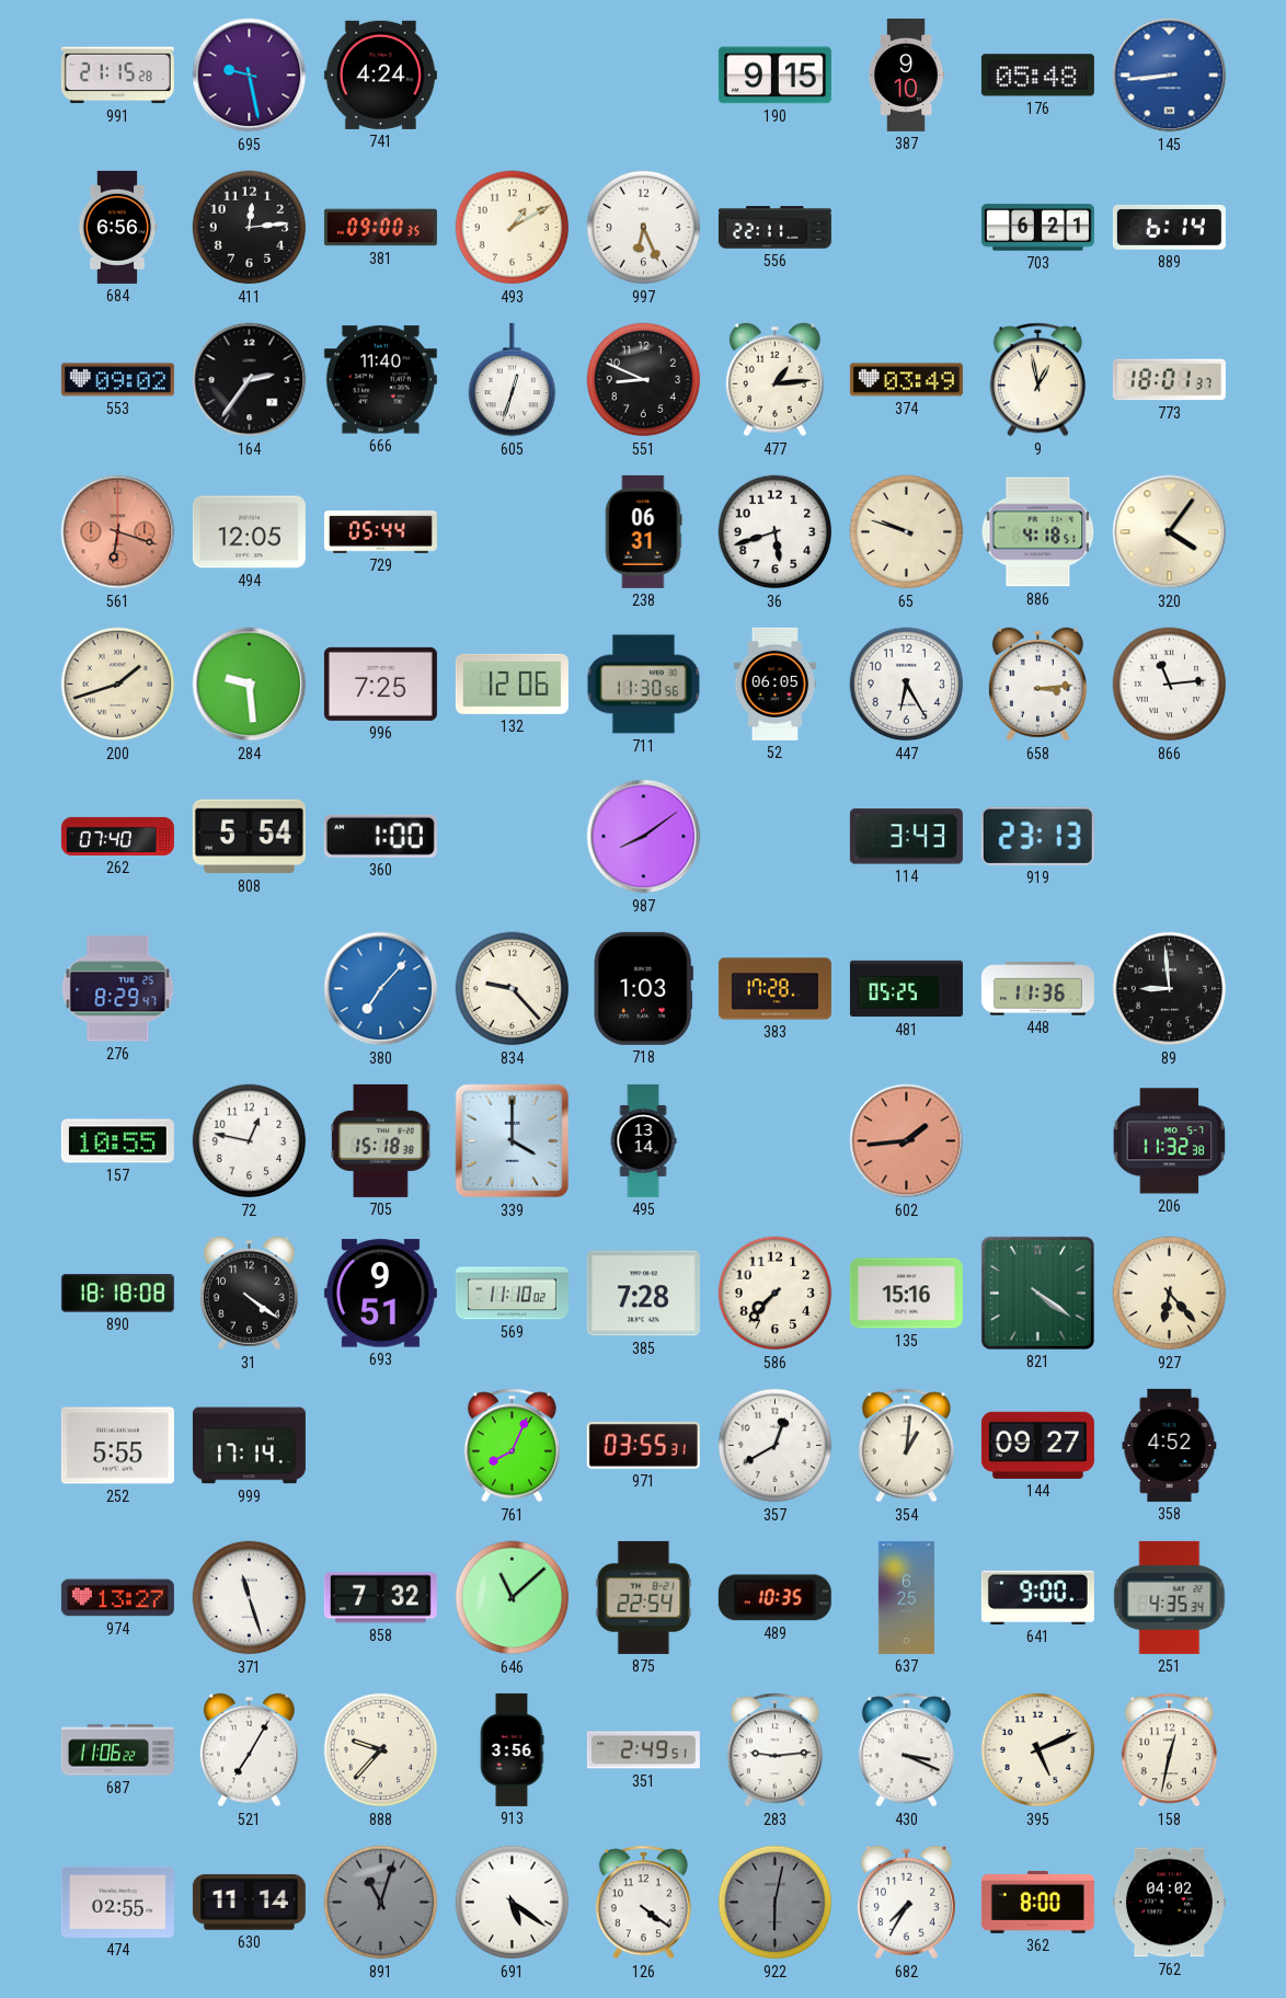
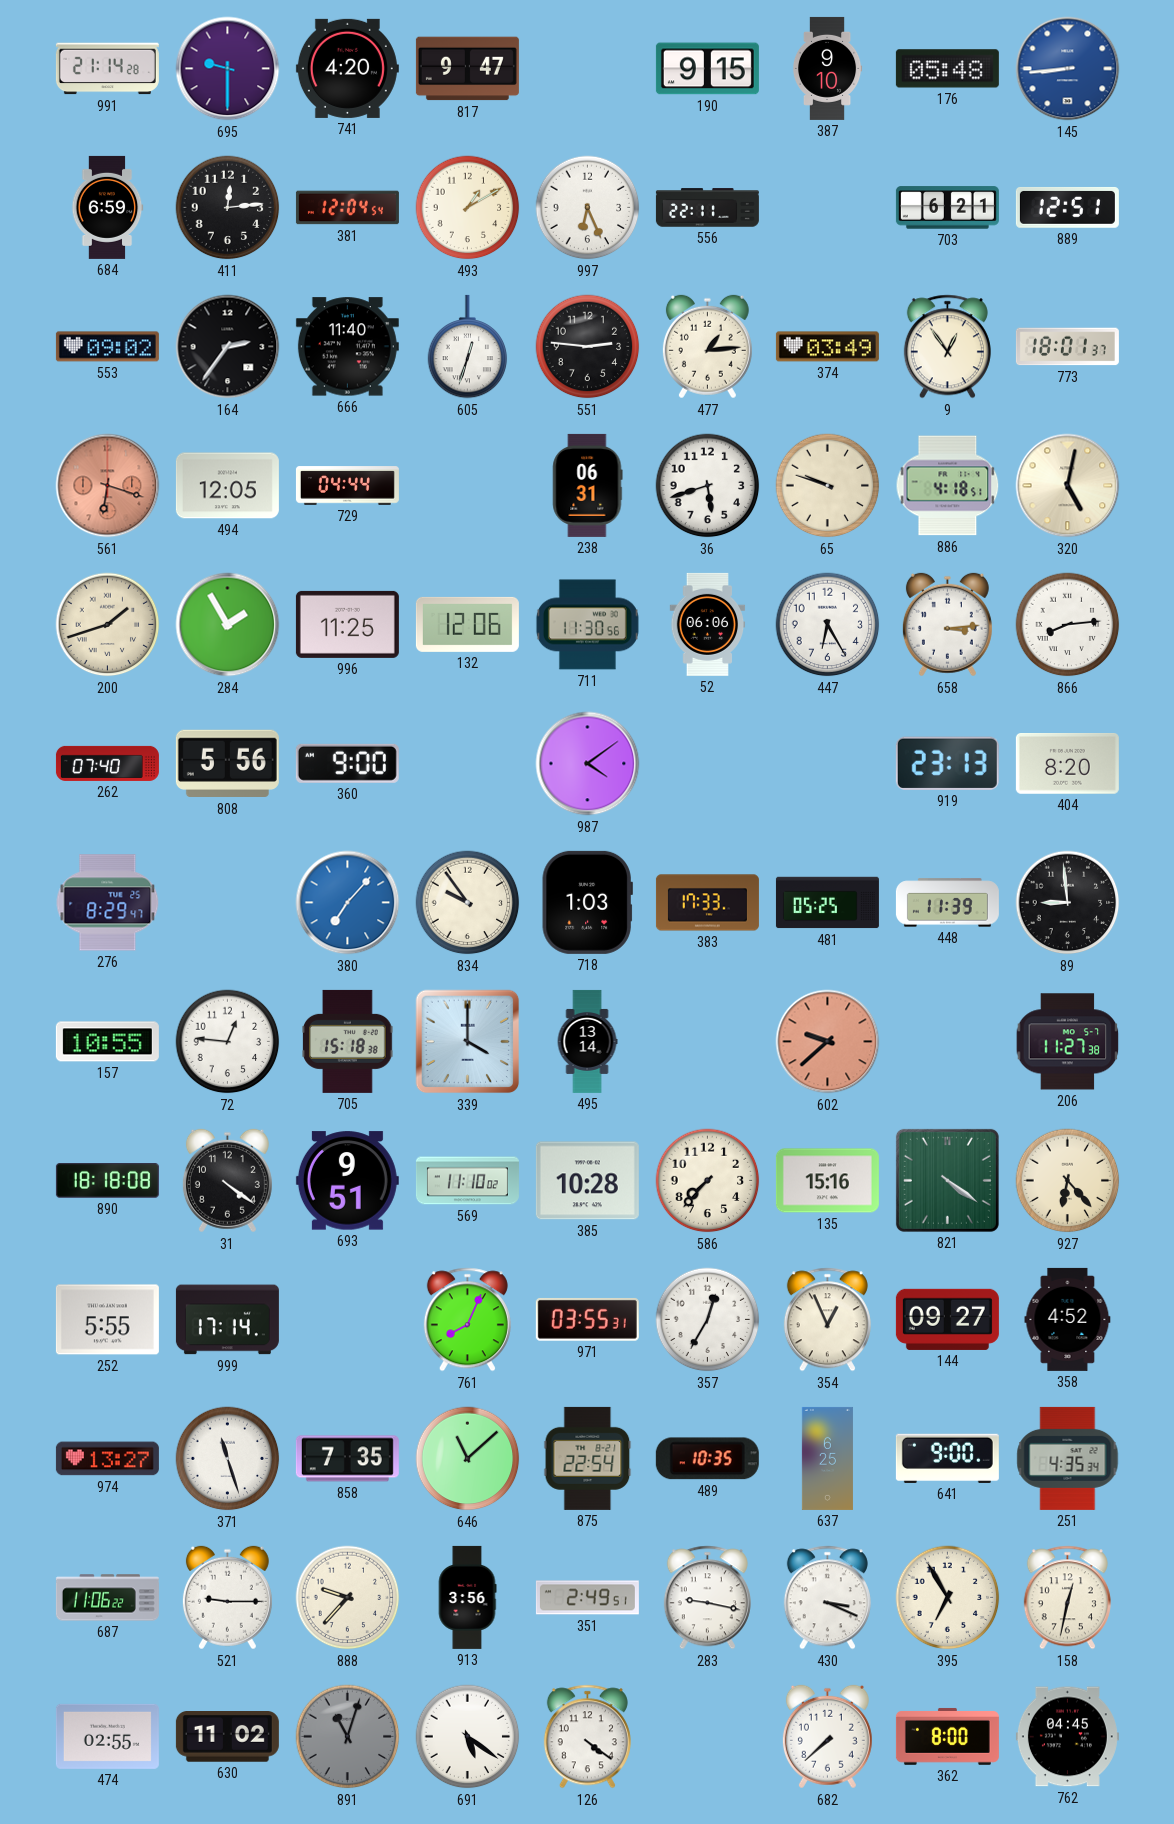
991: 21:15 -> 21:14 (107, 69)
695: 9:28 -> 9:30 (228, 69)
741: 4:24 -> 4:20 (347, 68)
817: none -> 9:47 (467, 69)
684: 6:56 -> 6:59 (107, 207)
381: 09:00 -> 12:04 (347, 208)
889: 6:14 -> 12:51 (1067, 207)
551: 8:49 -> 2:46 (588, 347)
9: 12:58 -> 12:54 (947, 347)
729: 05:44 -> 04:44 (347, 486)
320: 4:06 -> 5:02 (1068, 486)
284: 9:29 -> 1:55 (228, 625)
996: 7:25 -> 11:25 (347, 624)
52: 06:05 -> 06:06 (708, 624)
866: 11:14 -> 8:14 (1068, 625)
808: 5:54 -> 5:56 (227, 764)
360: 1:00 -> 9:00 (347, 763)
987: 8:09 -> 4:09 (588, 764)
114: 3:43 -> none (906, 837)
404: none -> 8:20 (1067, 764)
834: 9:23 -> 9:54 (468, 903)
383: 17:28 -> 17:33 (707, 903)
448: 11:36 -> 11:39 (947, 903)
72: 12:47 -> 12:46 (228, 1042)
602: 1:44 -> 9:38 (828, 1042)
206: 11:32 -> 11:27 (1068, 1042)
385: 7:28 -> 10:28 (587, 1181)
357: 12:40 -> 12:35 (708, 1320)
354: 1:01 -> 12:56 (827, 1320)
858: 7:32 -> 7:35 (347, 1459)
521: 7:05 -> 9:15 (227, 1598)
283: 9:14 -> 9:17 (707, 1598)
395: 5:11 -> 6:55 (948, 1598)
630: 11:14 -> 11:02 (227, 1737)
922: 6:02 -> none (776, 1903)
682: 7:35 -> 7:38 (827, 1737)
762: 04:02 -> 04:45 (1067, 1737)
